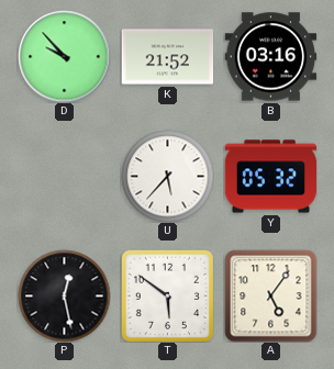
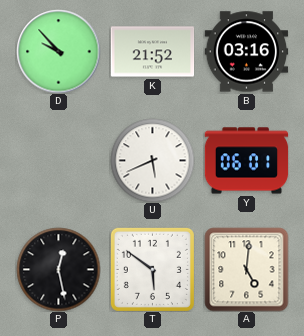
U: 5:37 -> 5:41 (152, 160)
Y: 05:32 -> 06:01 (246, 161)
A: 5:06 -> 5:01 (246, 269)
